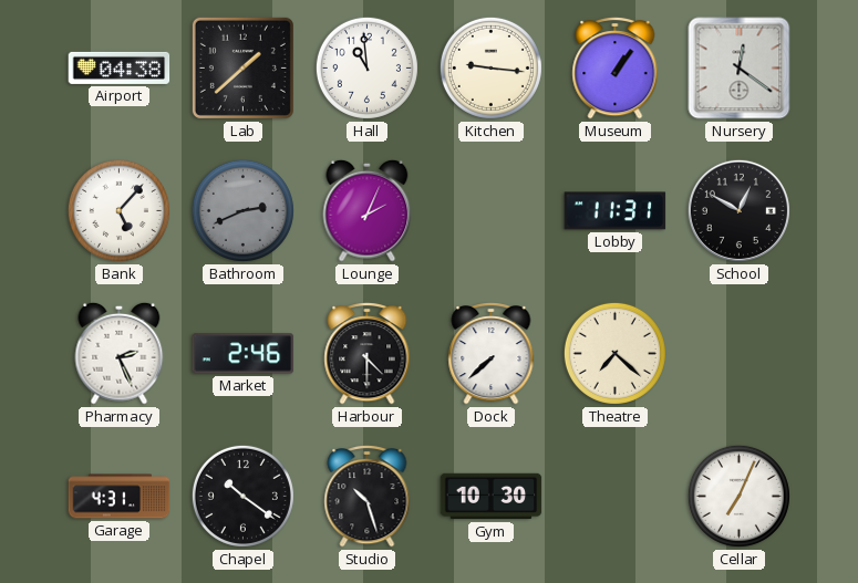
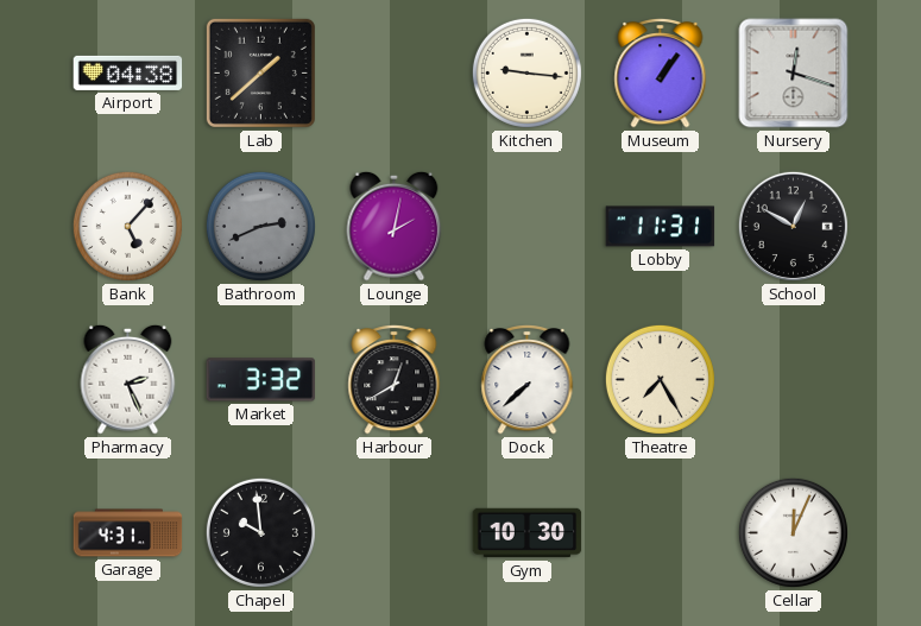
Hall: 10:59 -> none (366, 67)
Nursery: 12:21 -> 12:18 (794, 74)
Lounge: 2:04 -> 2:02 (395, 226)
Market: 2:46 -> 3:32 (261, 380)
Harbour: 4:30 -> 12:40 (395, 379)
Theatre: 7:22 -> 7:25 (660, 379)
Chapel: 10:21 -> 9:59 (260, 532)
Studio: 10:27 -> none (368, 496)
Cellar: 7:04 -> 12:04 (793, 532)
